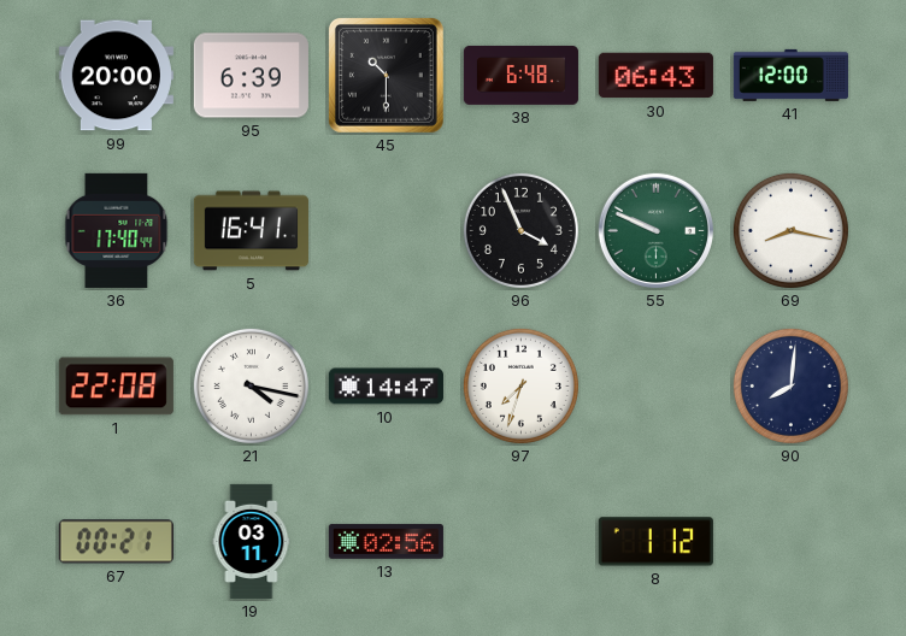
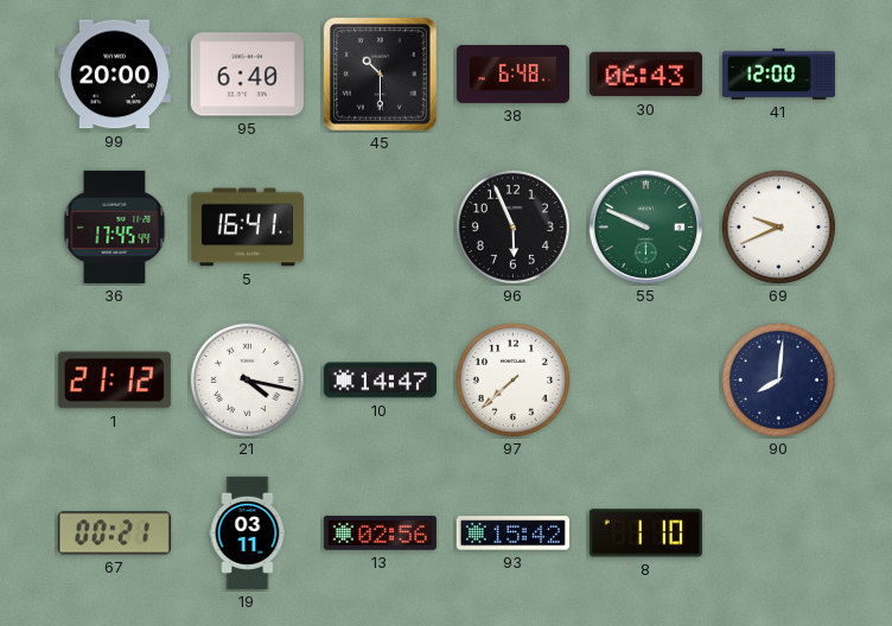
95: 6:39 -> 6:40 (247, 75)
36: 17:40 -> 17:45 (115, 226)
96: 3:56 -> 5:56 (512, 226)
69: 8:17 -> 9:41 (778, 226)
1: 22:08 -> 21:12 (114, 381)
97: 7:33 -> 7:38 (512, 379)
93: none -> 15:42 (512, 534)
8: 1:12 -> 1:10 (645, 534)
